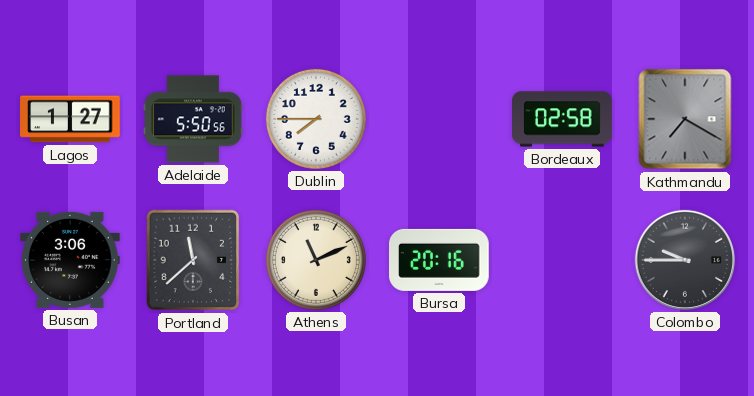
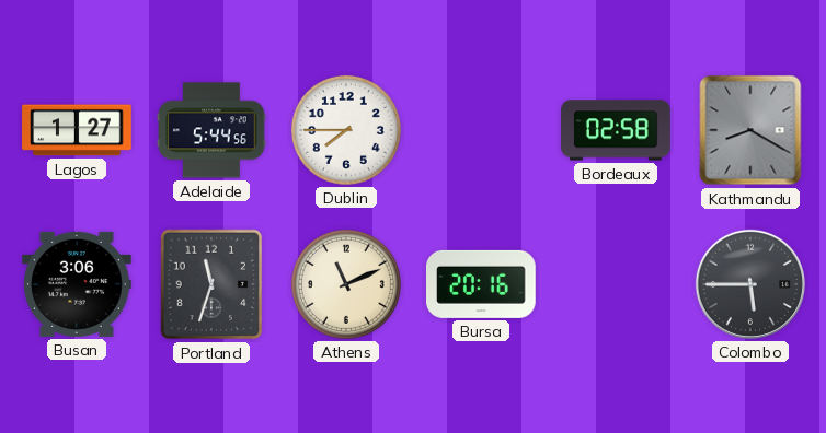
Adelaide: 5:50 -> 5:44 (211, 130)
Kathmandu: 7:20 -> 8:20 (750, 130)
Portland: 11:38 -> 11:33 (211, 284)
Colombo: 9:45 -> 5:45 (750, 284)
